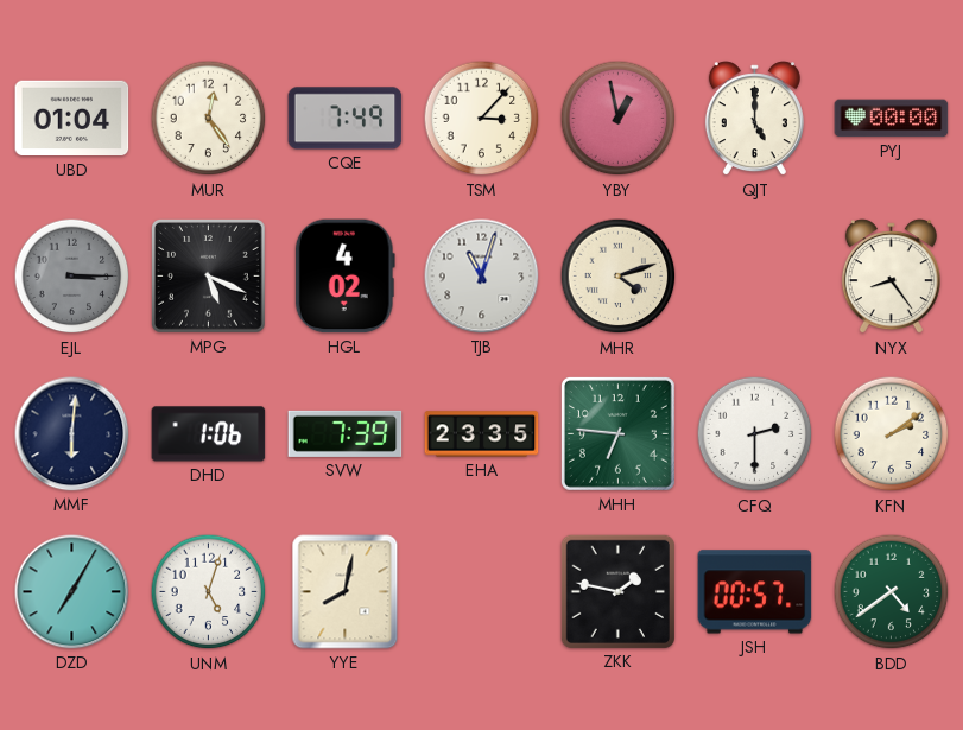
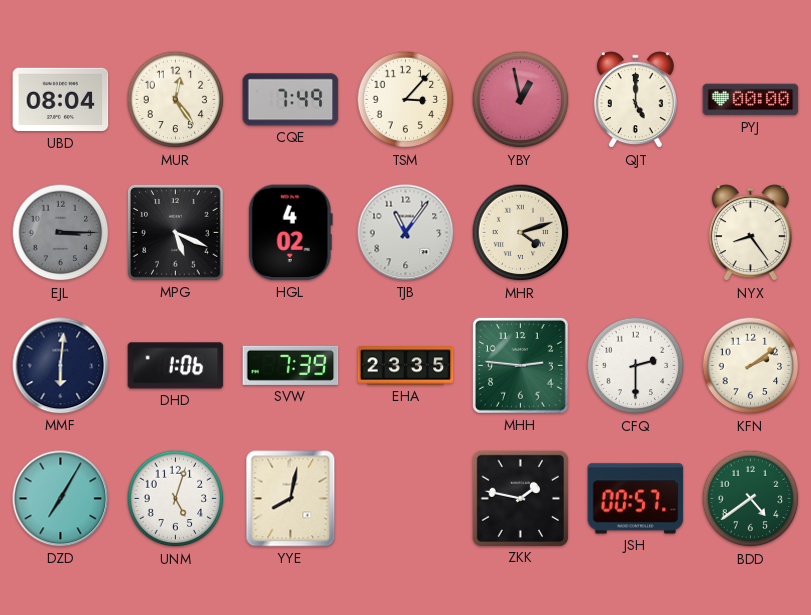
UBD: 01:04 -> 08:04 (61, 100)
TJB: 11:03 -> 11:06 (406, 233)
MHH: 6:46 -> 2:46 (520, 365)
